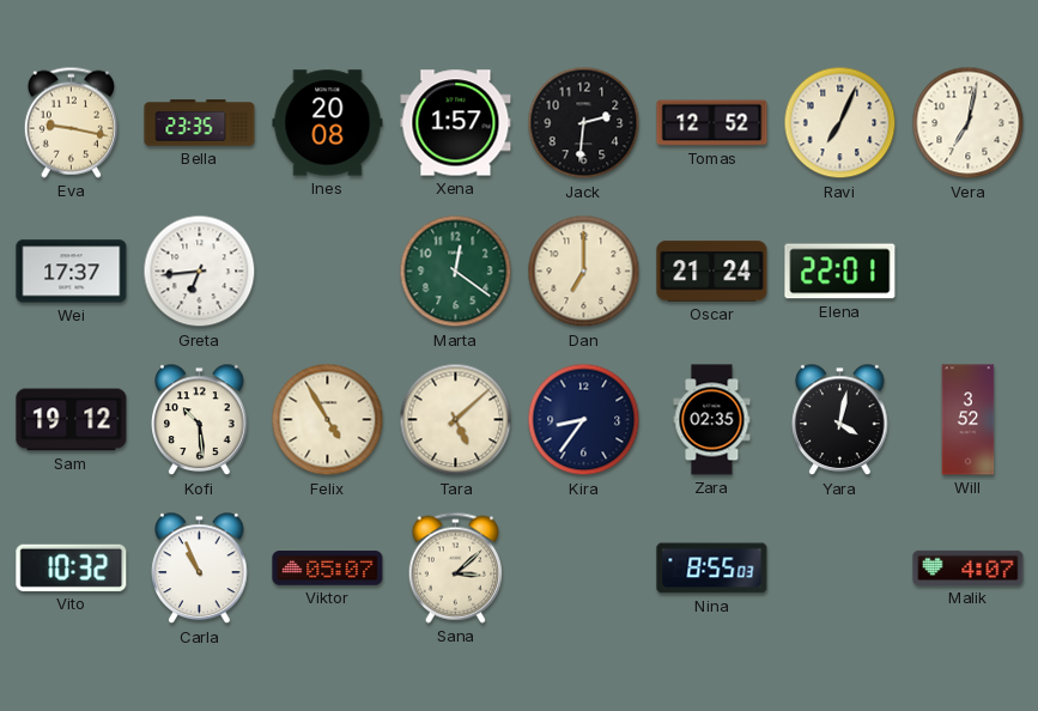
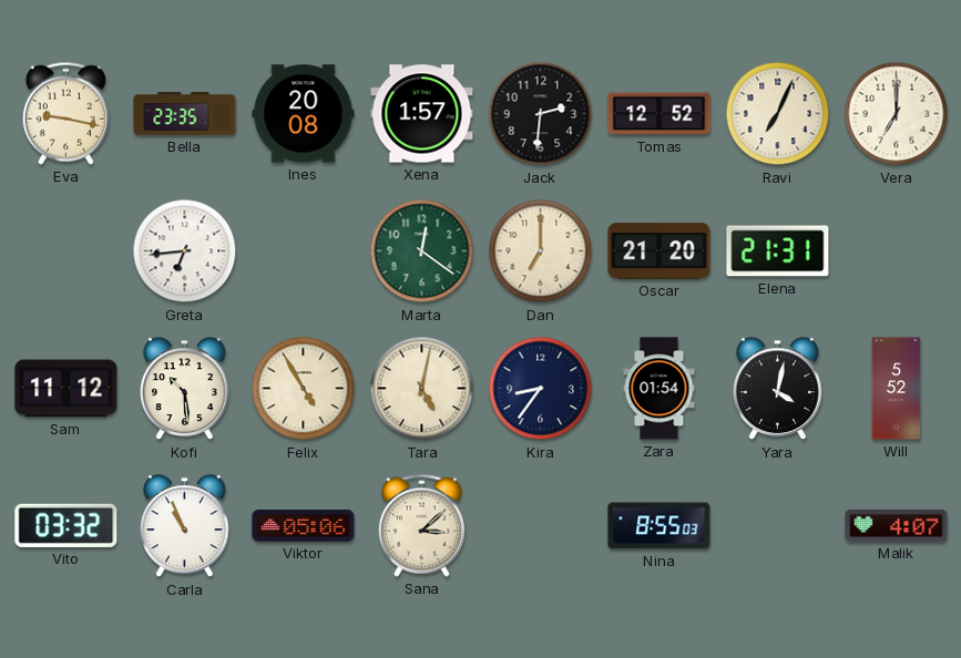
Vera: 7:02 -> 7:00 (897, 114)
Wei: 17:37 -> none (72, 272)
Oscar: 21:24 -> 21:20 (660, 251)
Elena: 22:01 -> 21:31 (778, 251)
Sam: 19:12 -> 11:12 (67, 389)
Tara: 5:08 -> 5:02 (422, 389)
Zara: 02:35 -> 01:54 (660, 389)
Will: 3:52 -> 5:52 (897, 389)
Vito: 10:32 -> 03:32 (67, 525)
Viktor: 05:07 -> 05:06 (304, 526)
